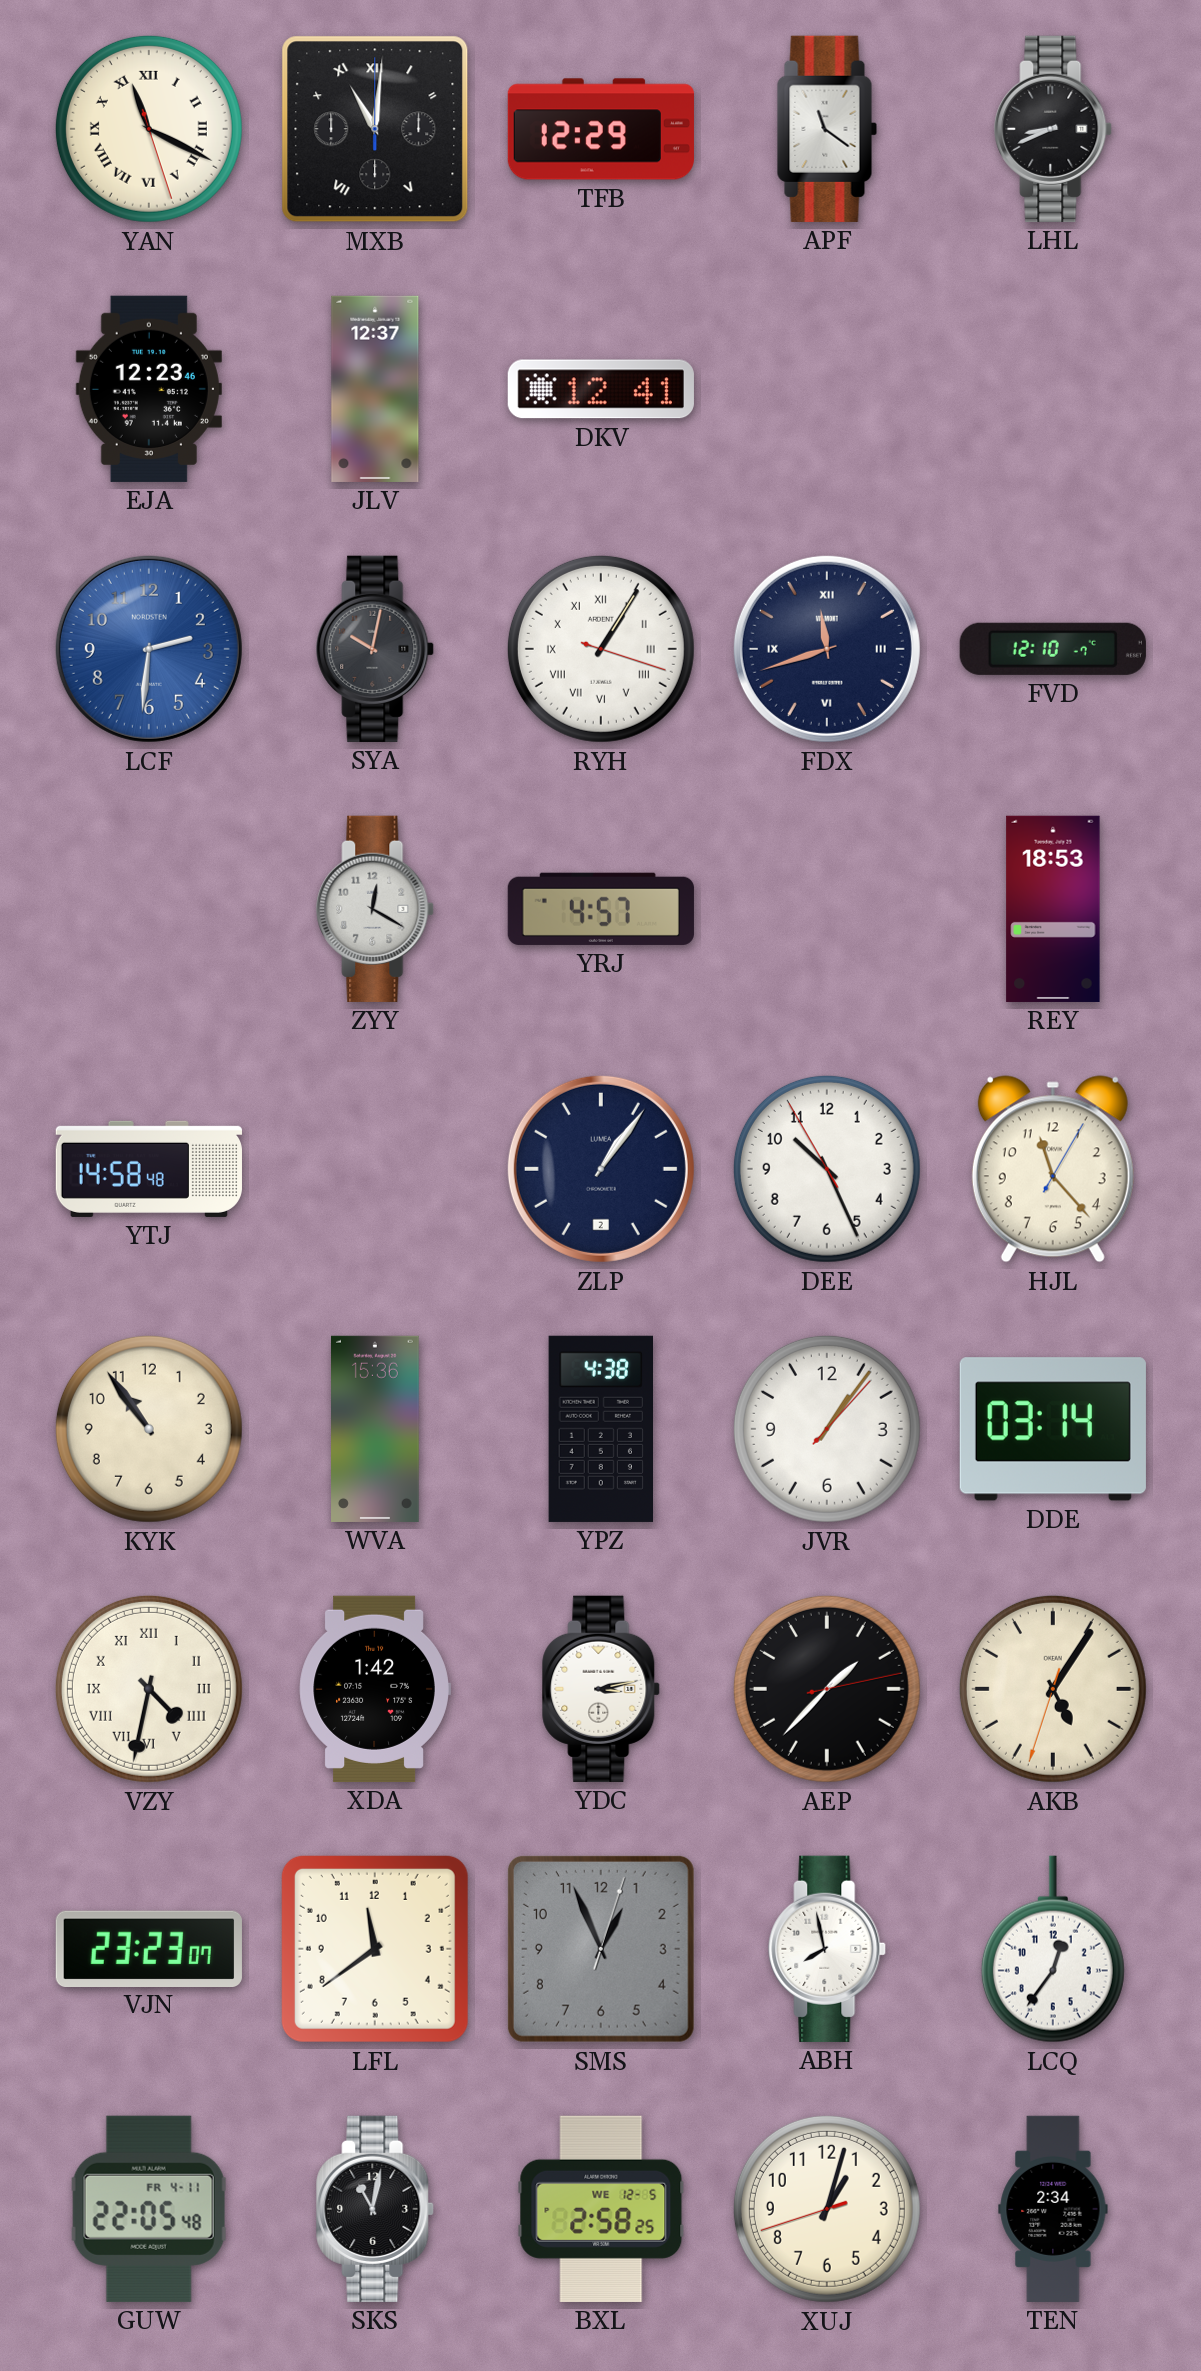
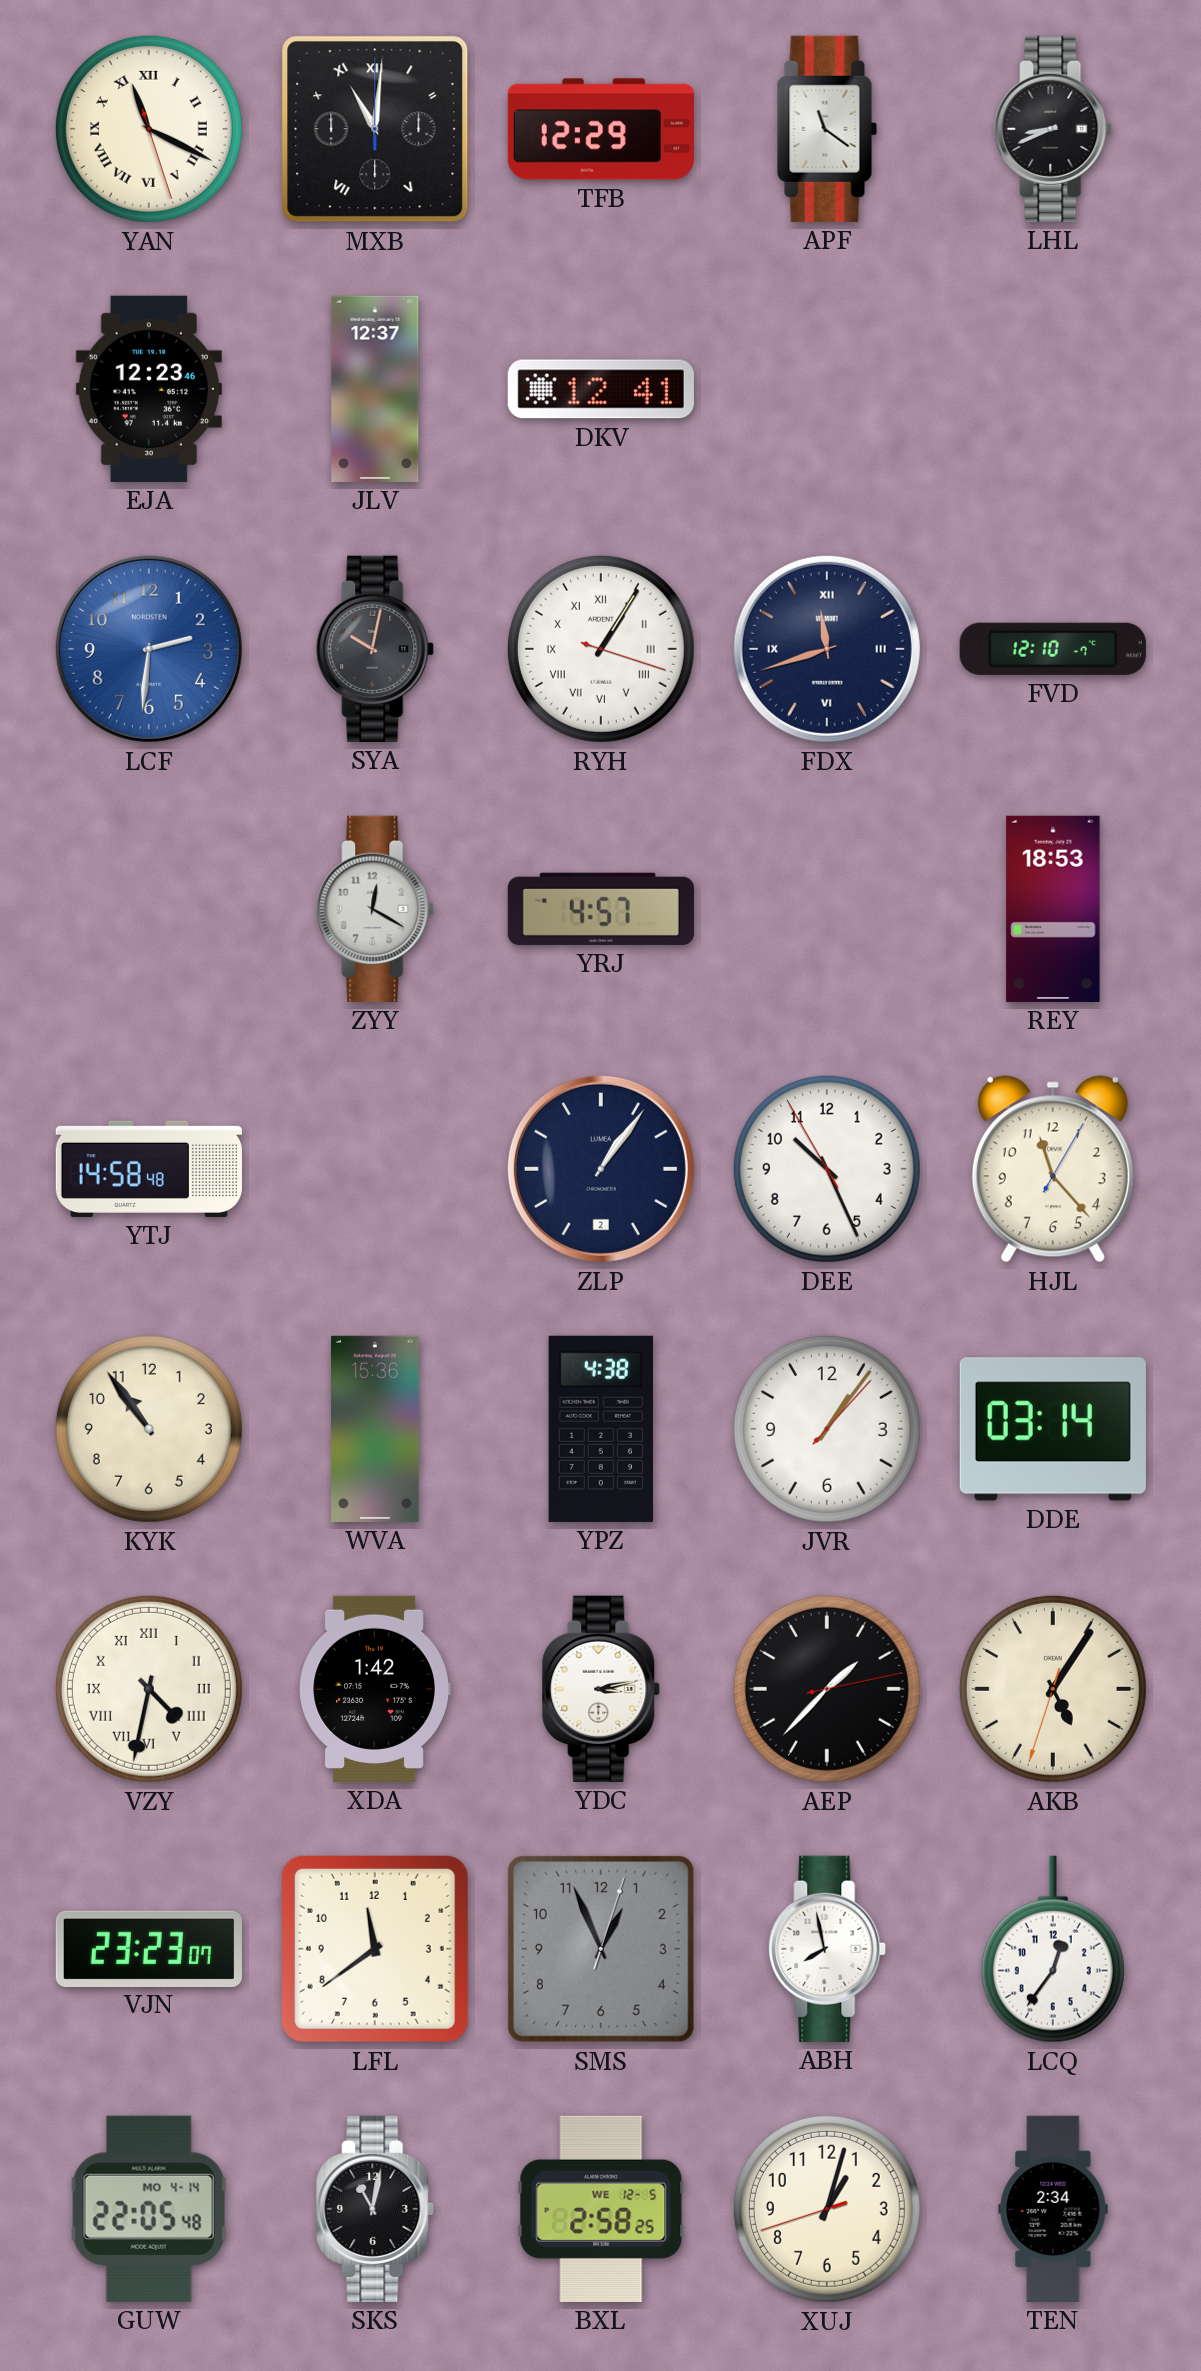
GUW date: FR 4-11 -> MO 4-14 (149, 2209)
